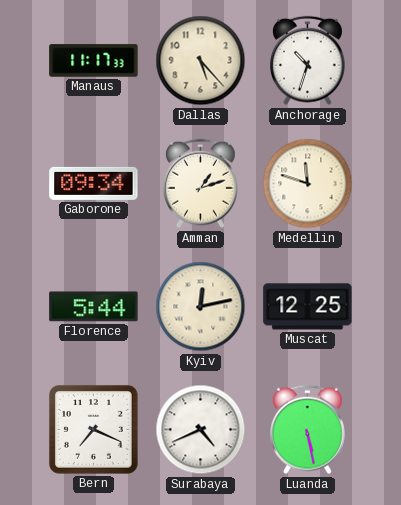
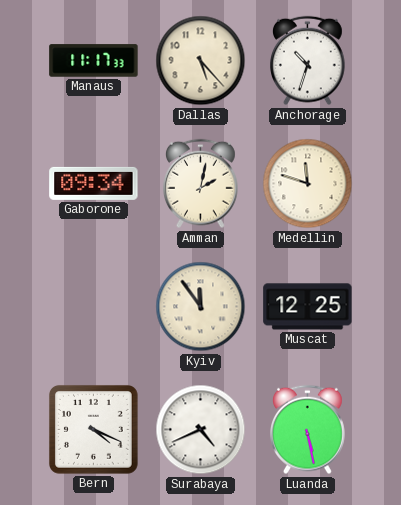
Amman: 1:12 -> 2:02 (201, 184)
Florence: 5:44 -> none (94, 307)
Kyiv: 12:13 -> 11:54 (201, 307)
Bern: 7:19 -> 4:19 (93, 429)
